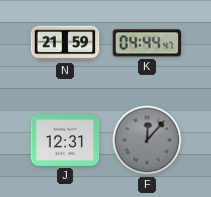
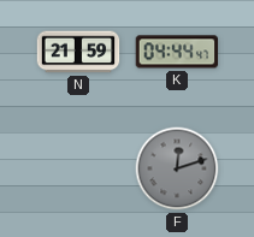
J: 12:31 -> none (65, 141)
F: 12:07 -> 12:12 (177, 168)
